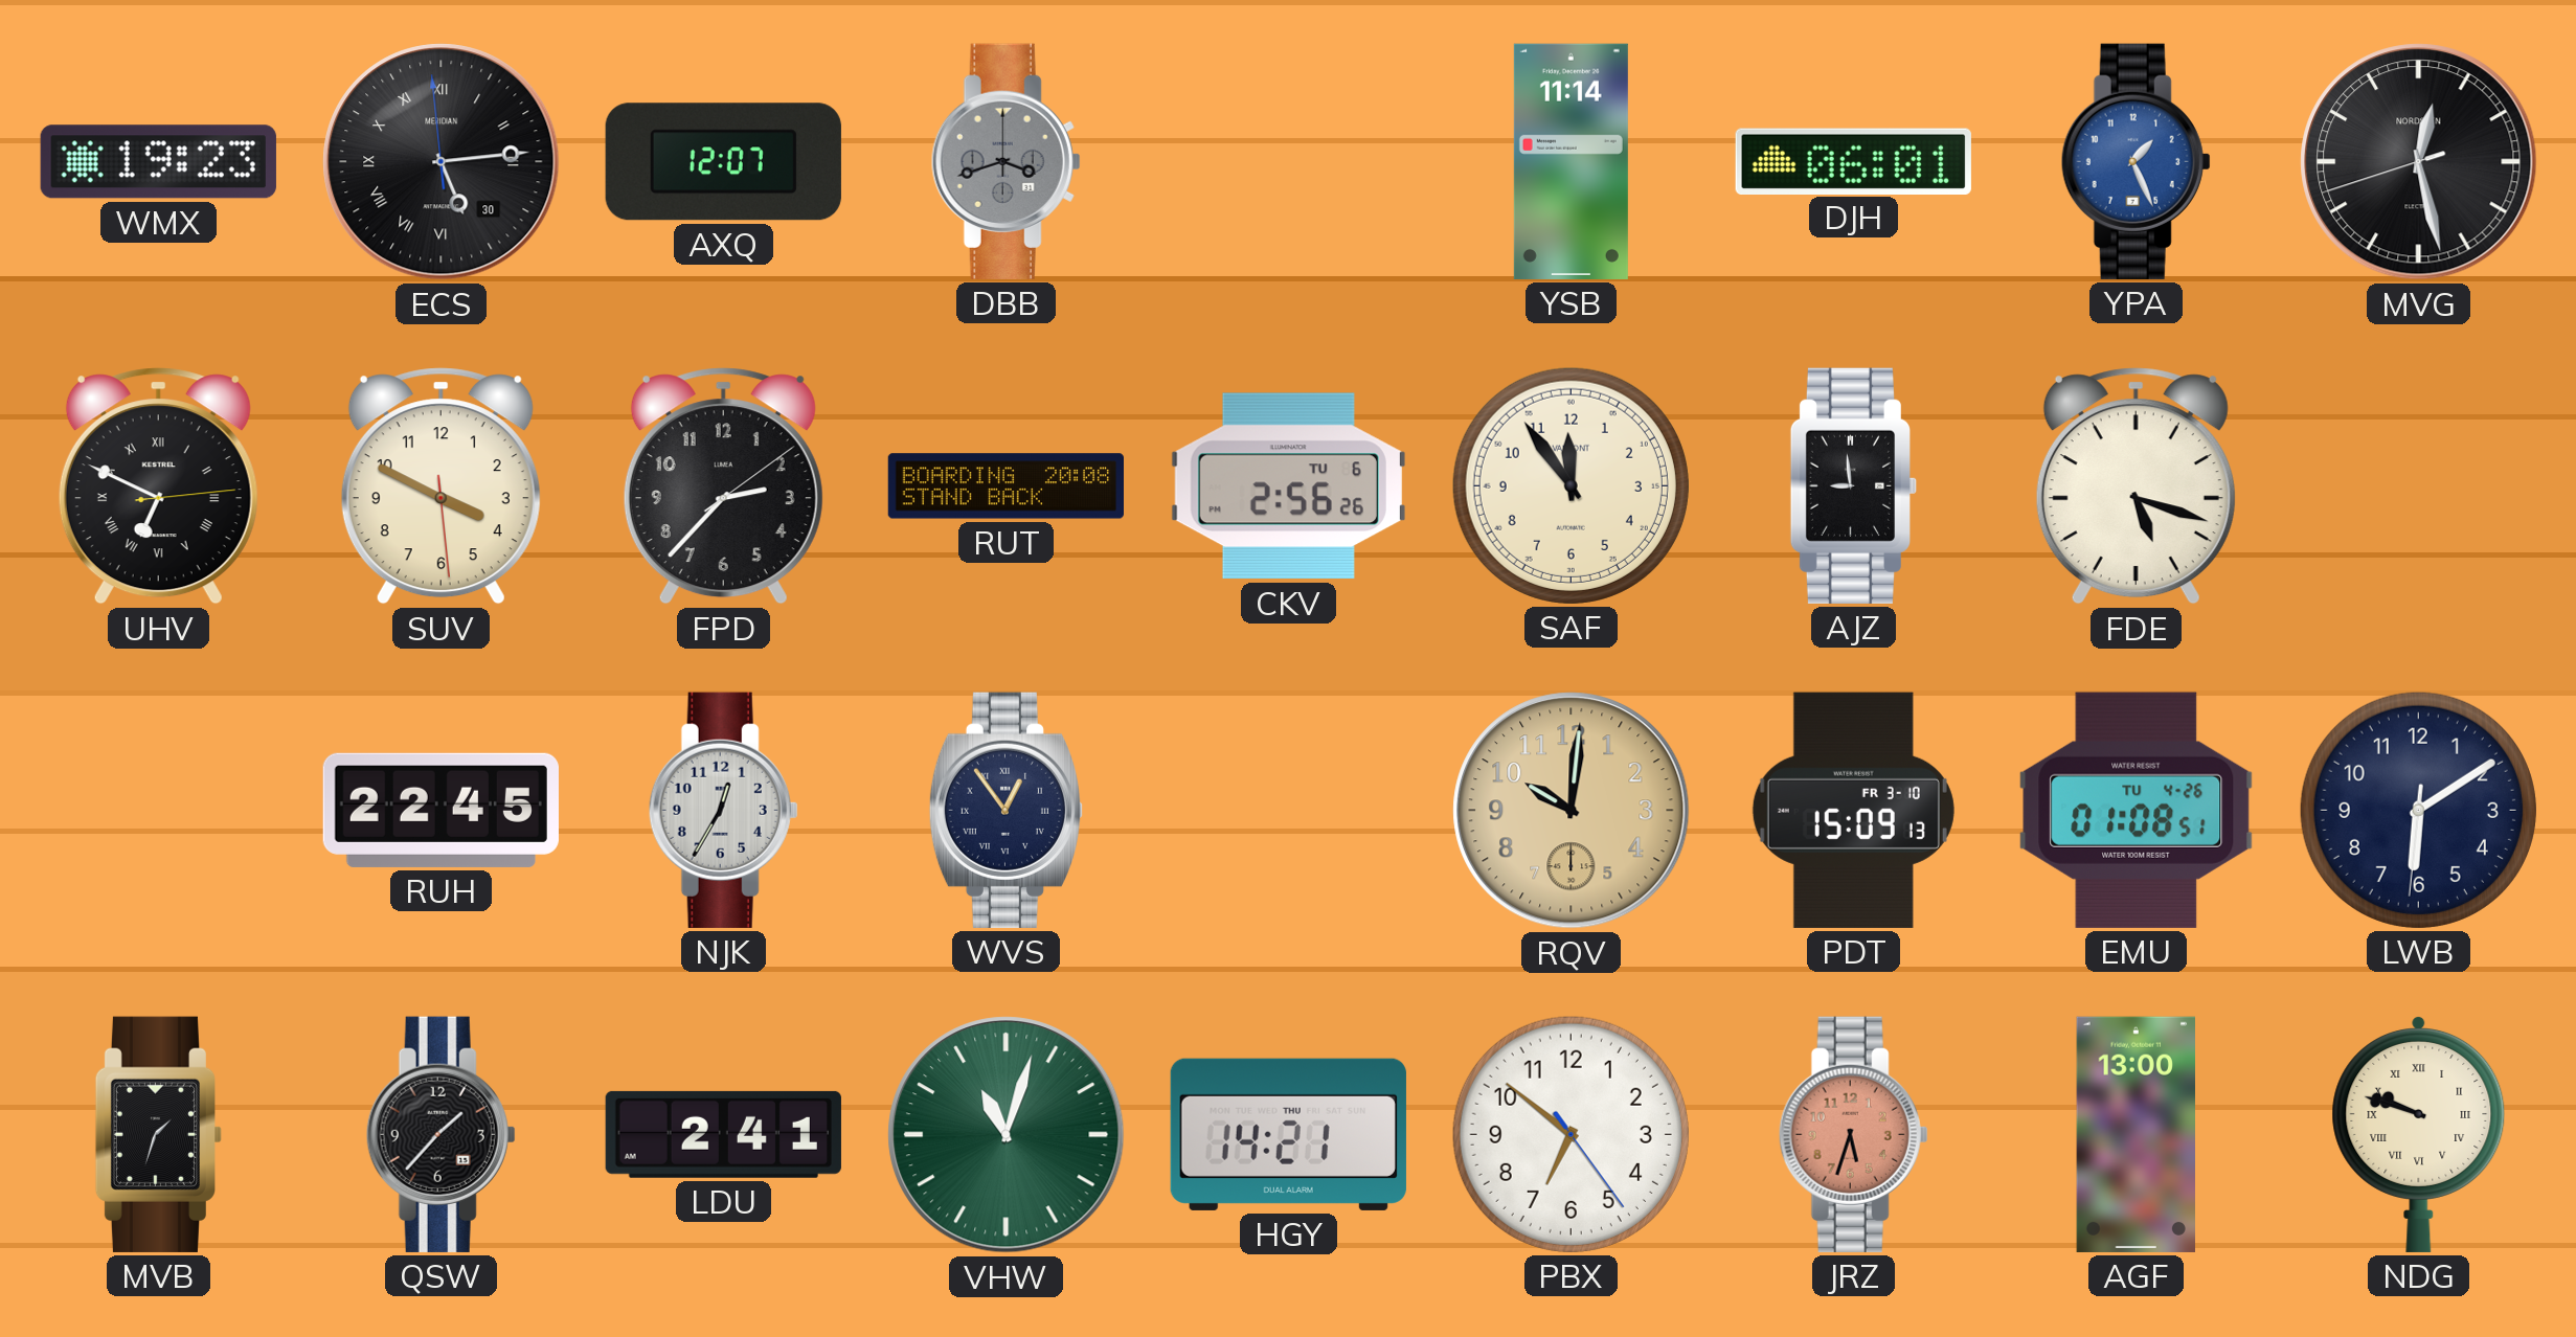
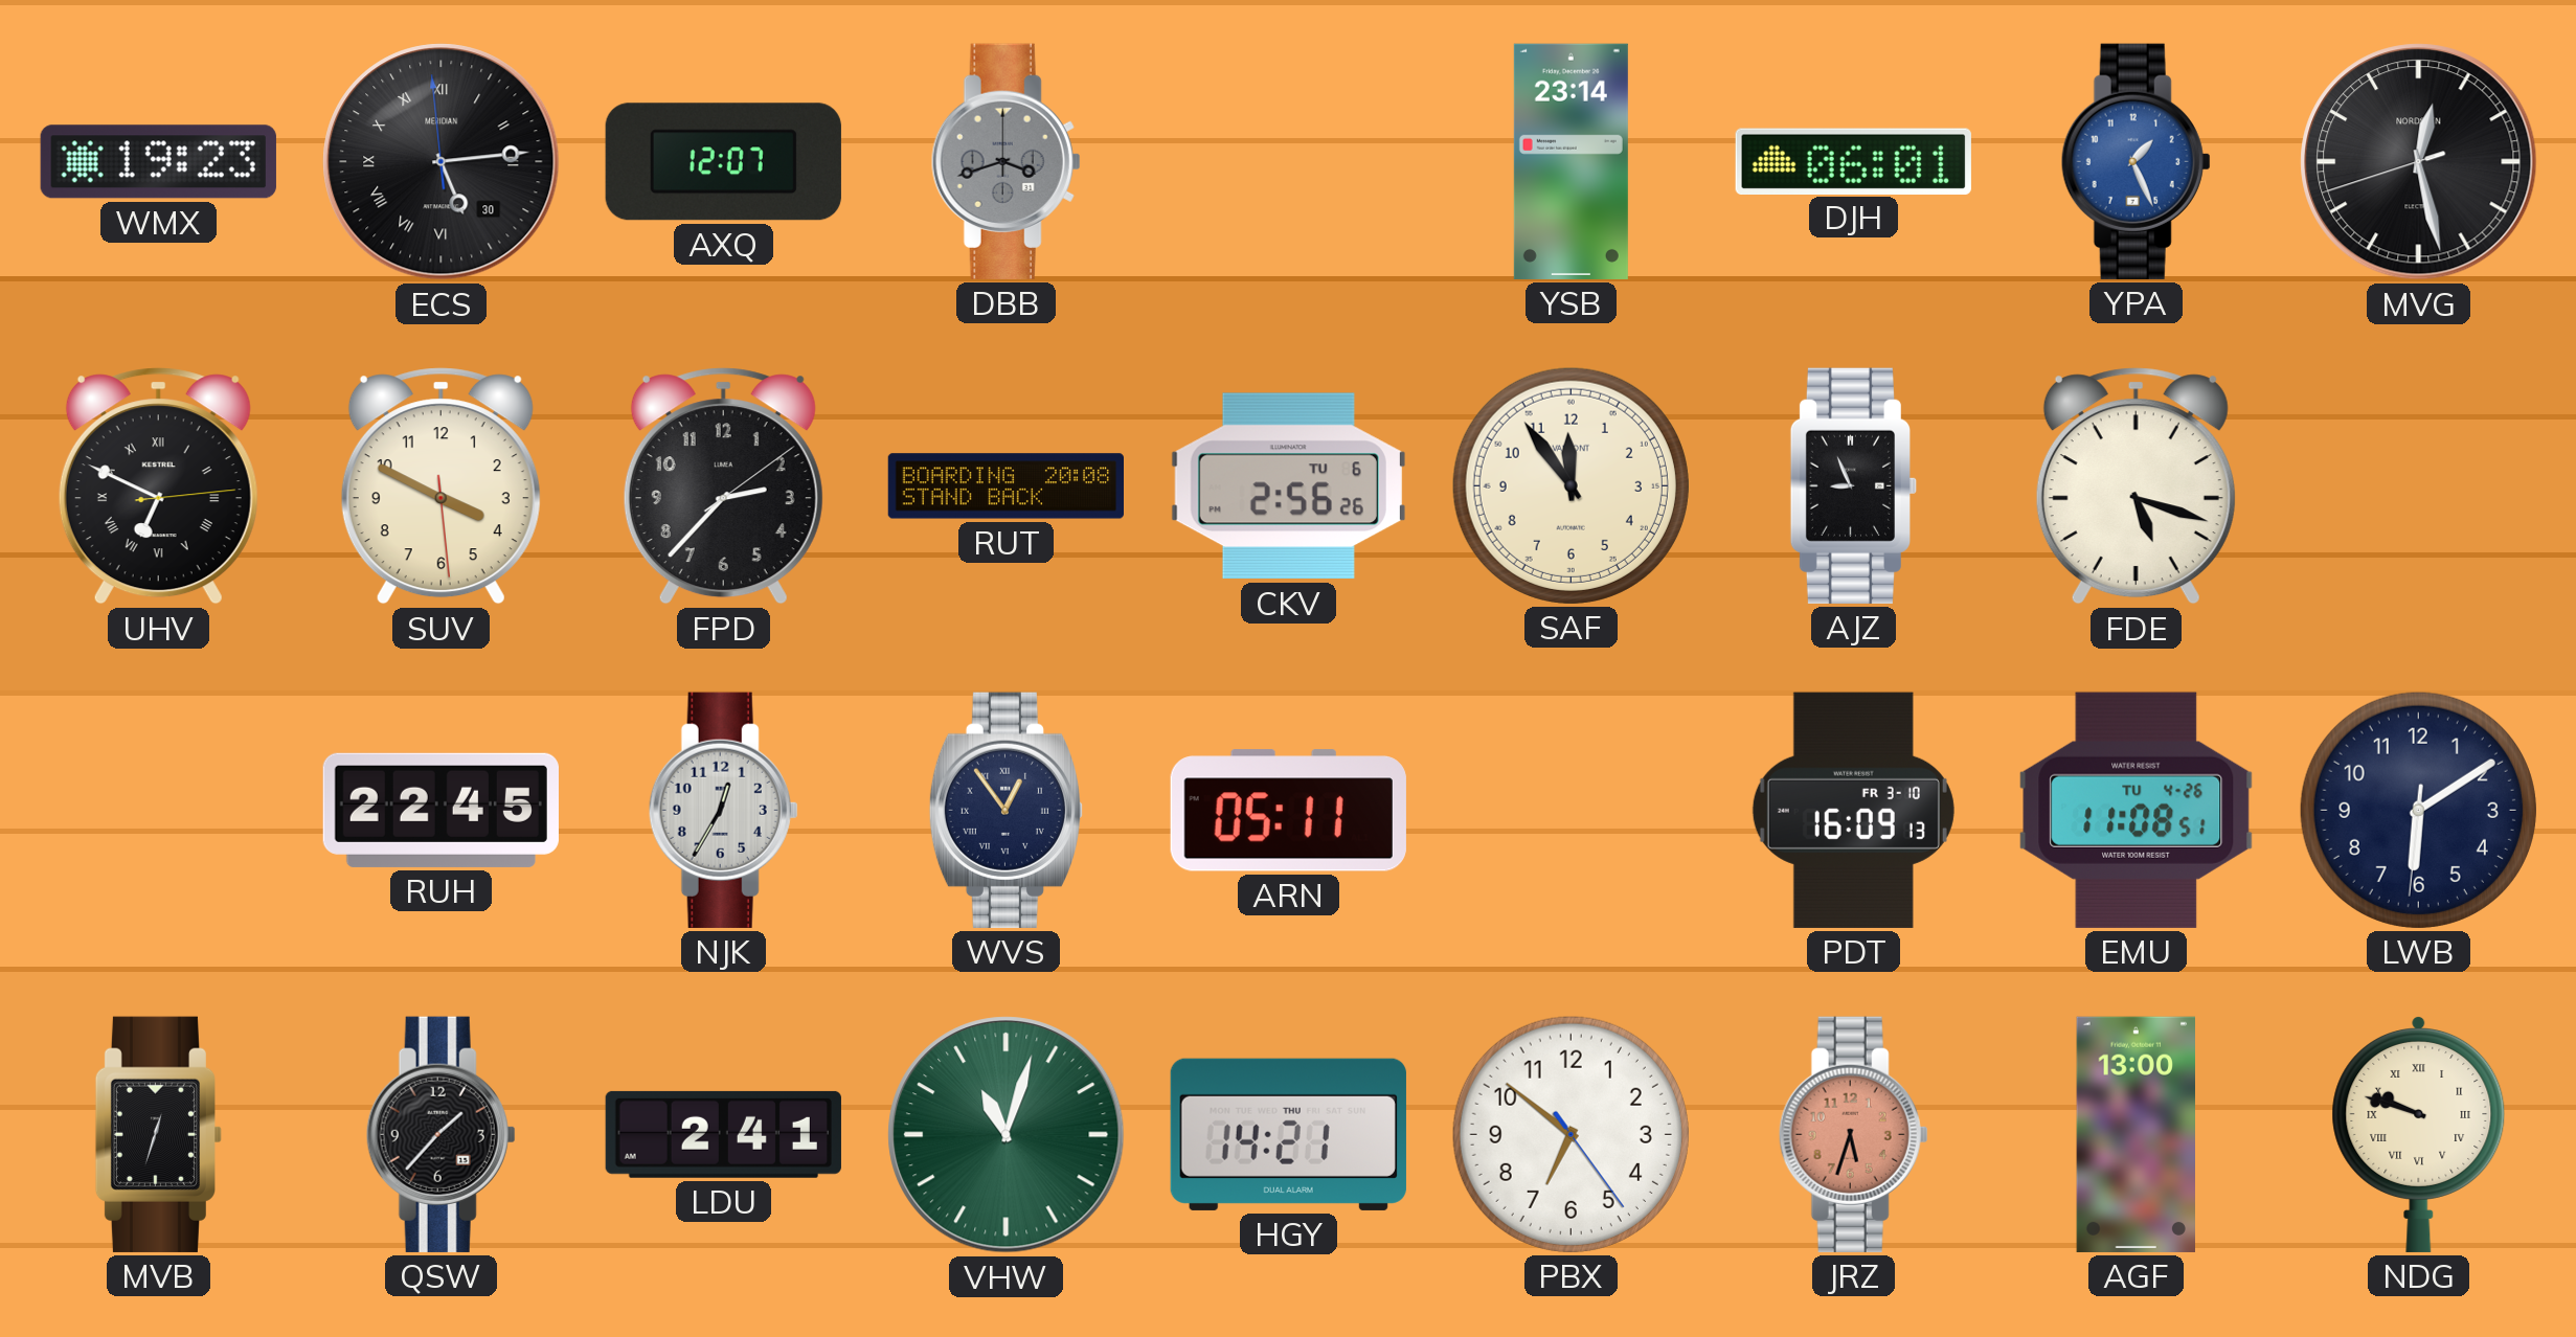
YSB: 11:14 -> 23:14 (1571, 161)
AJZ: 8:59 -> 8:56 (1853, 485)
ARN: none -> 05:11 (1288, 811)
RQV: 10:01 -> none (1572, 811)
PDT: 15:09 -> 16:09 (1853, 810)
EMU: 01:08 -> 11:08 (2137, 810)
MVB: 1:33 -> 12:33 (158, 1134)
